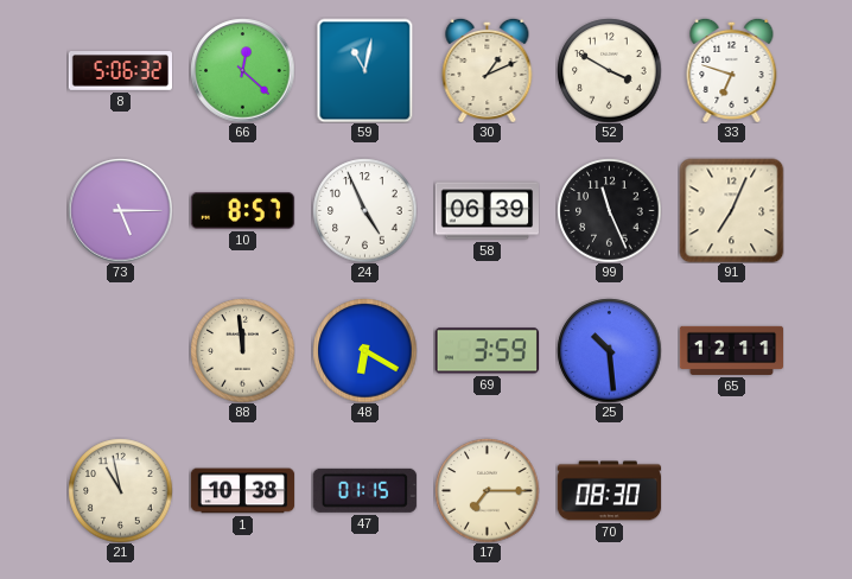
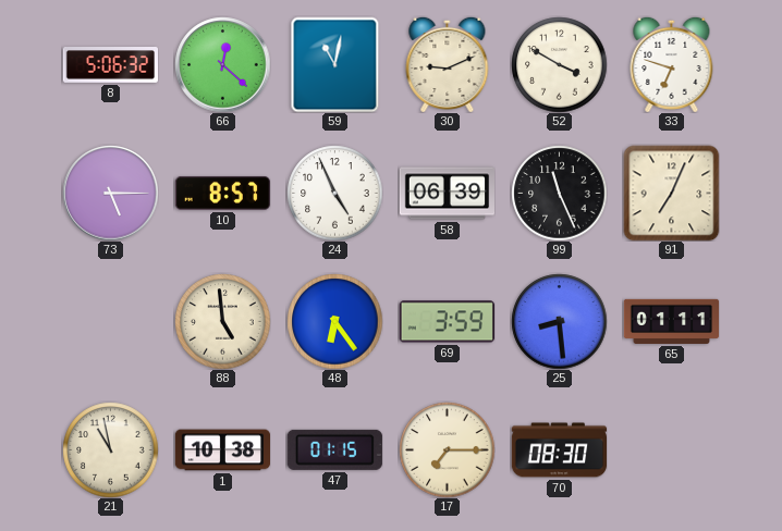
30: 1:11 -> 9:11 (448, 64)
88: 11:59 -> 4:59 (222, 321)
48: 6:20 -> 6:24 (334, 321)
25: 10:29 -> 8:29 (559, 321)
65: 12:11 -> 01:11 (671, 321)
